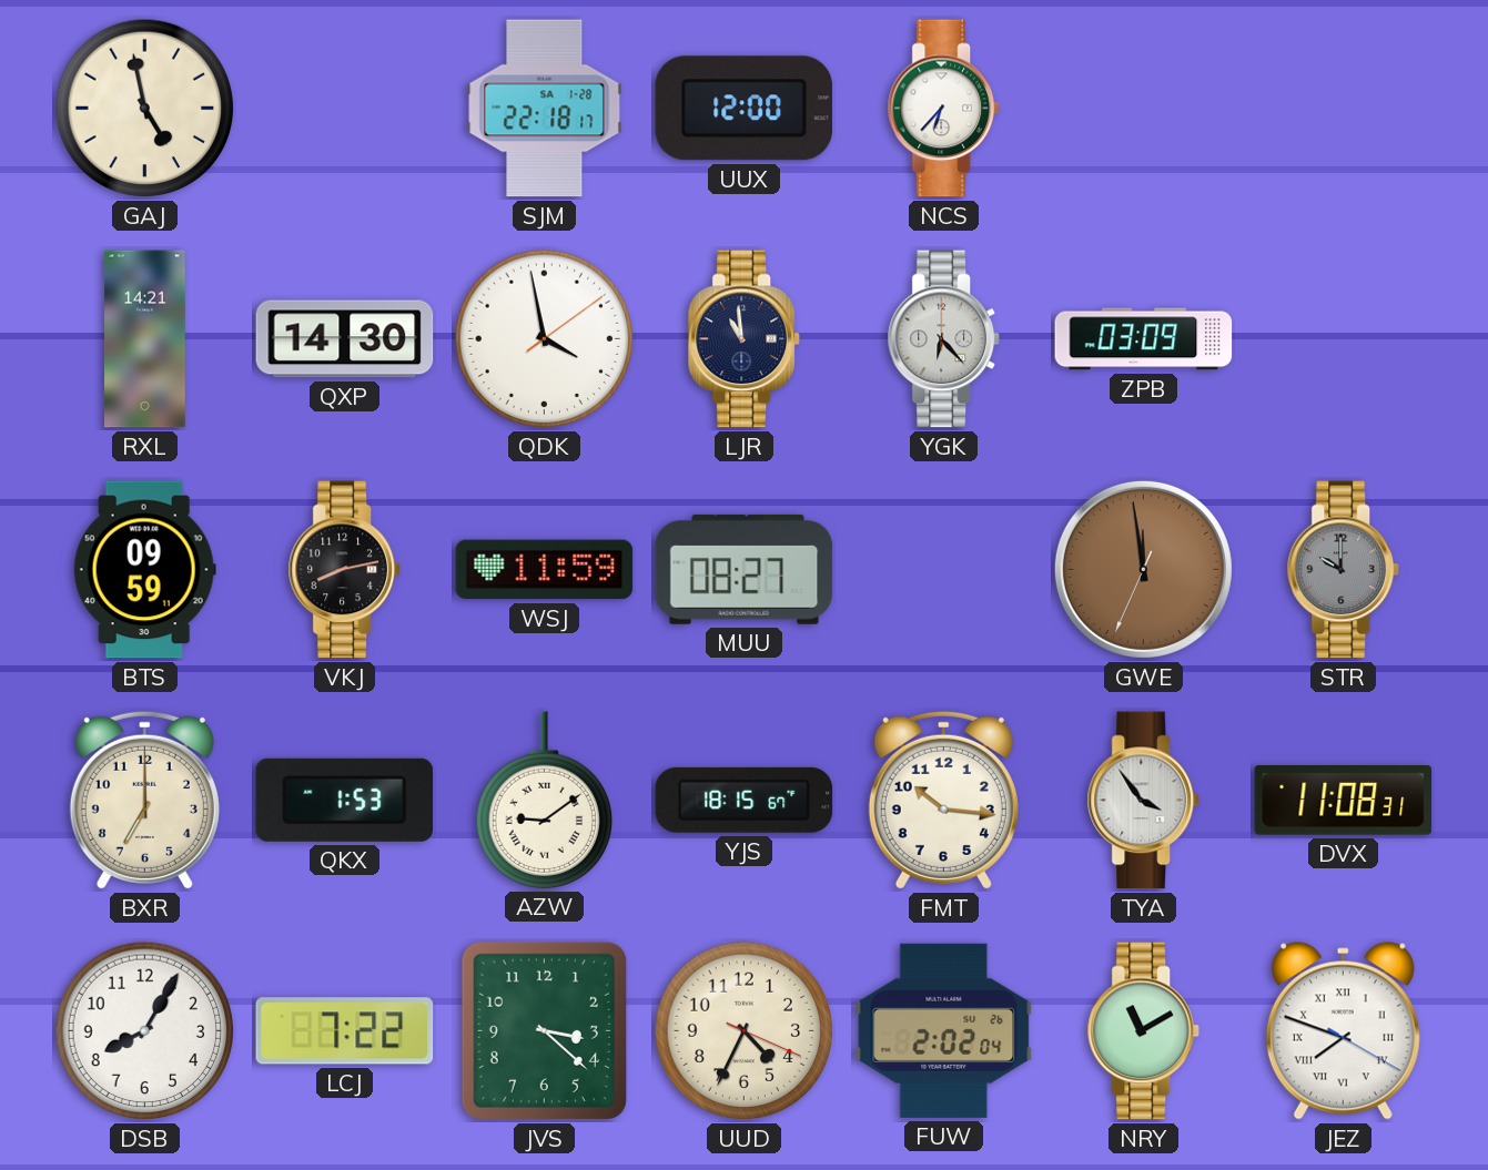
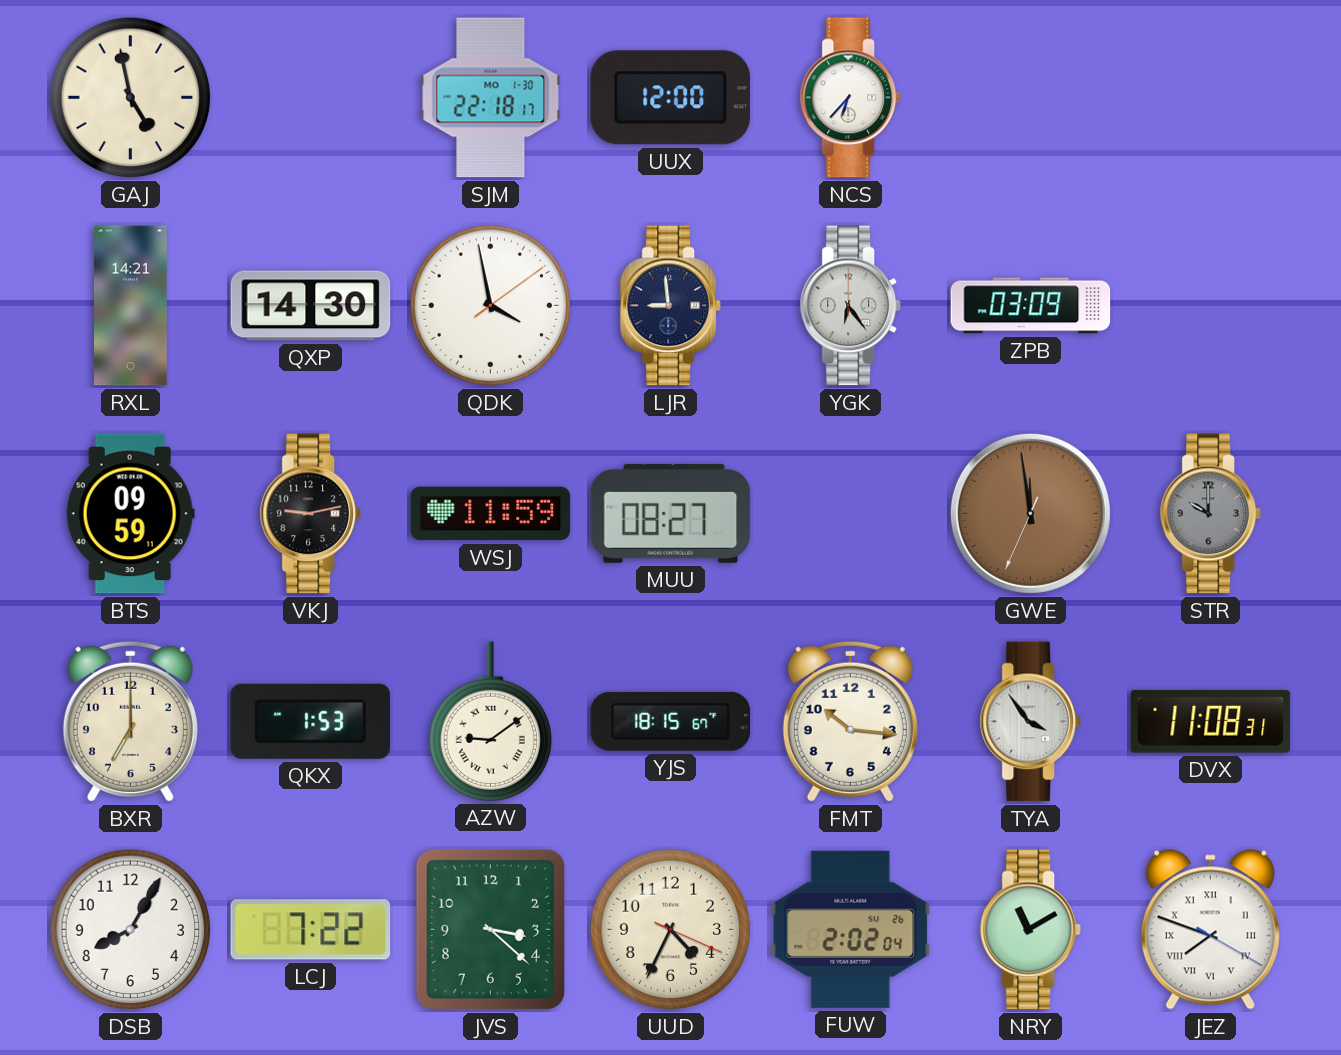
SJM date: SA 1-28 -> MO 1-30 (491, 98)
LJR: 10:59 -> 8:59 (670, 306)
YGK: 6:23 -> 6:24 (850, 306)
VKJ: 8:13 -> 9:13 (310, 514)
